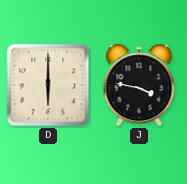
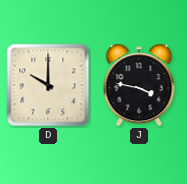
D: 6:00 -> 10:00 (48, 85)
